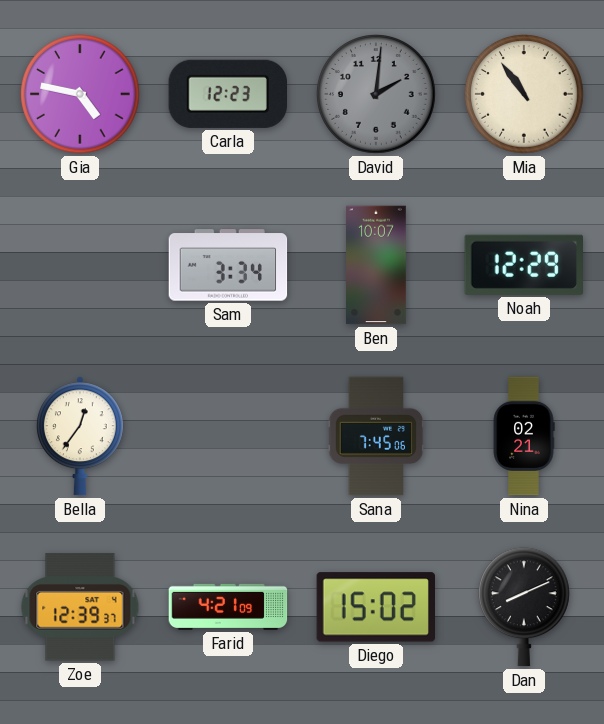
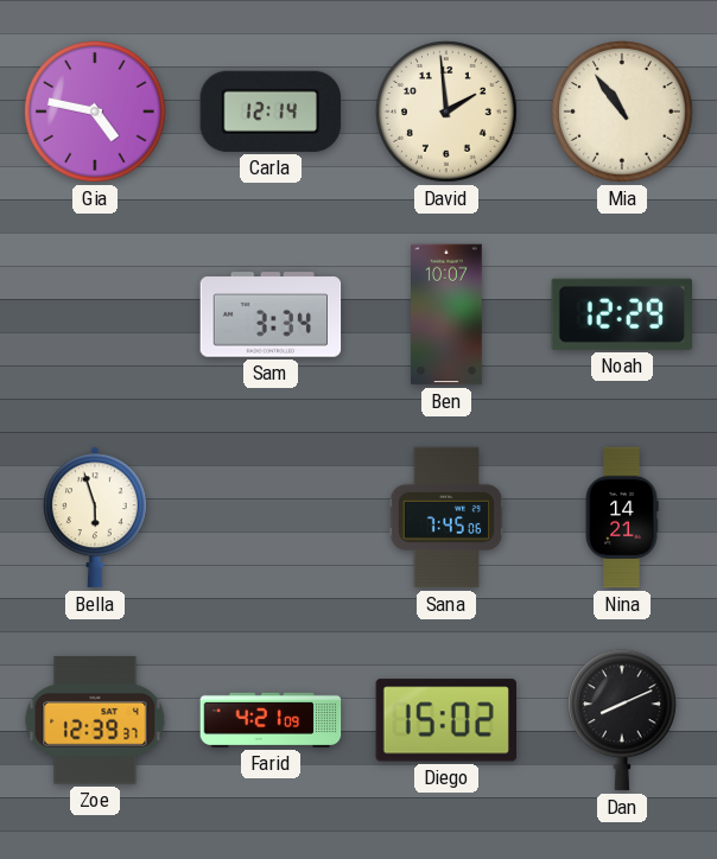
Carla: 12:23 -> 12:14 (271, 112)
David: 2:01 -> 1:59 (448, 113)
David dial: grey -> cream (448, 113)
Bella: 12:36 -> 5:57 (95, 517)
Nina: 02:21 -> 14:21 (622, 517)
